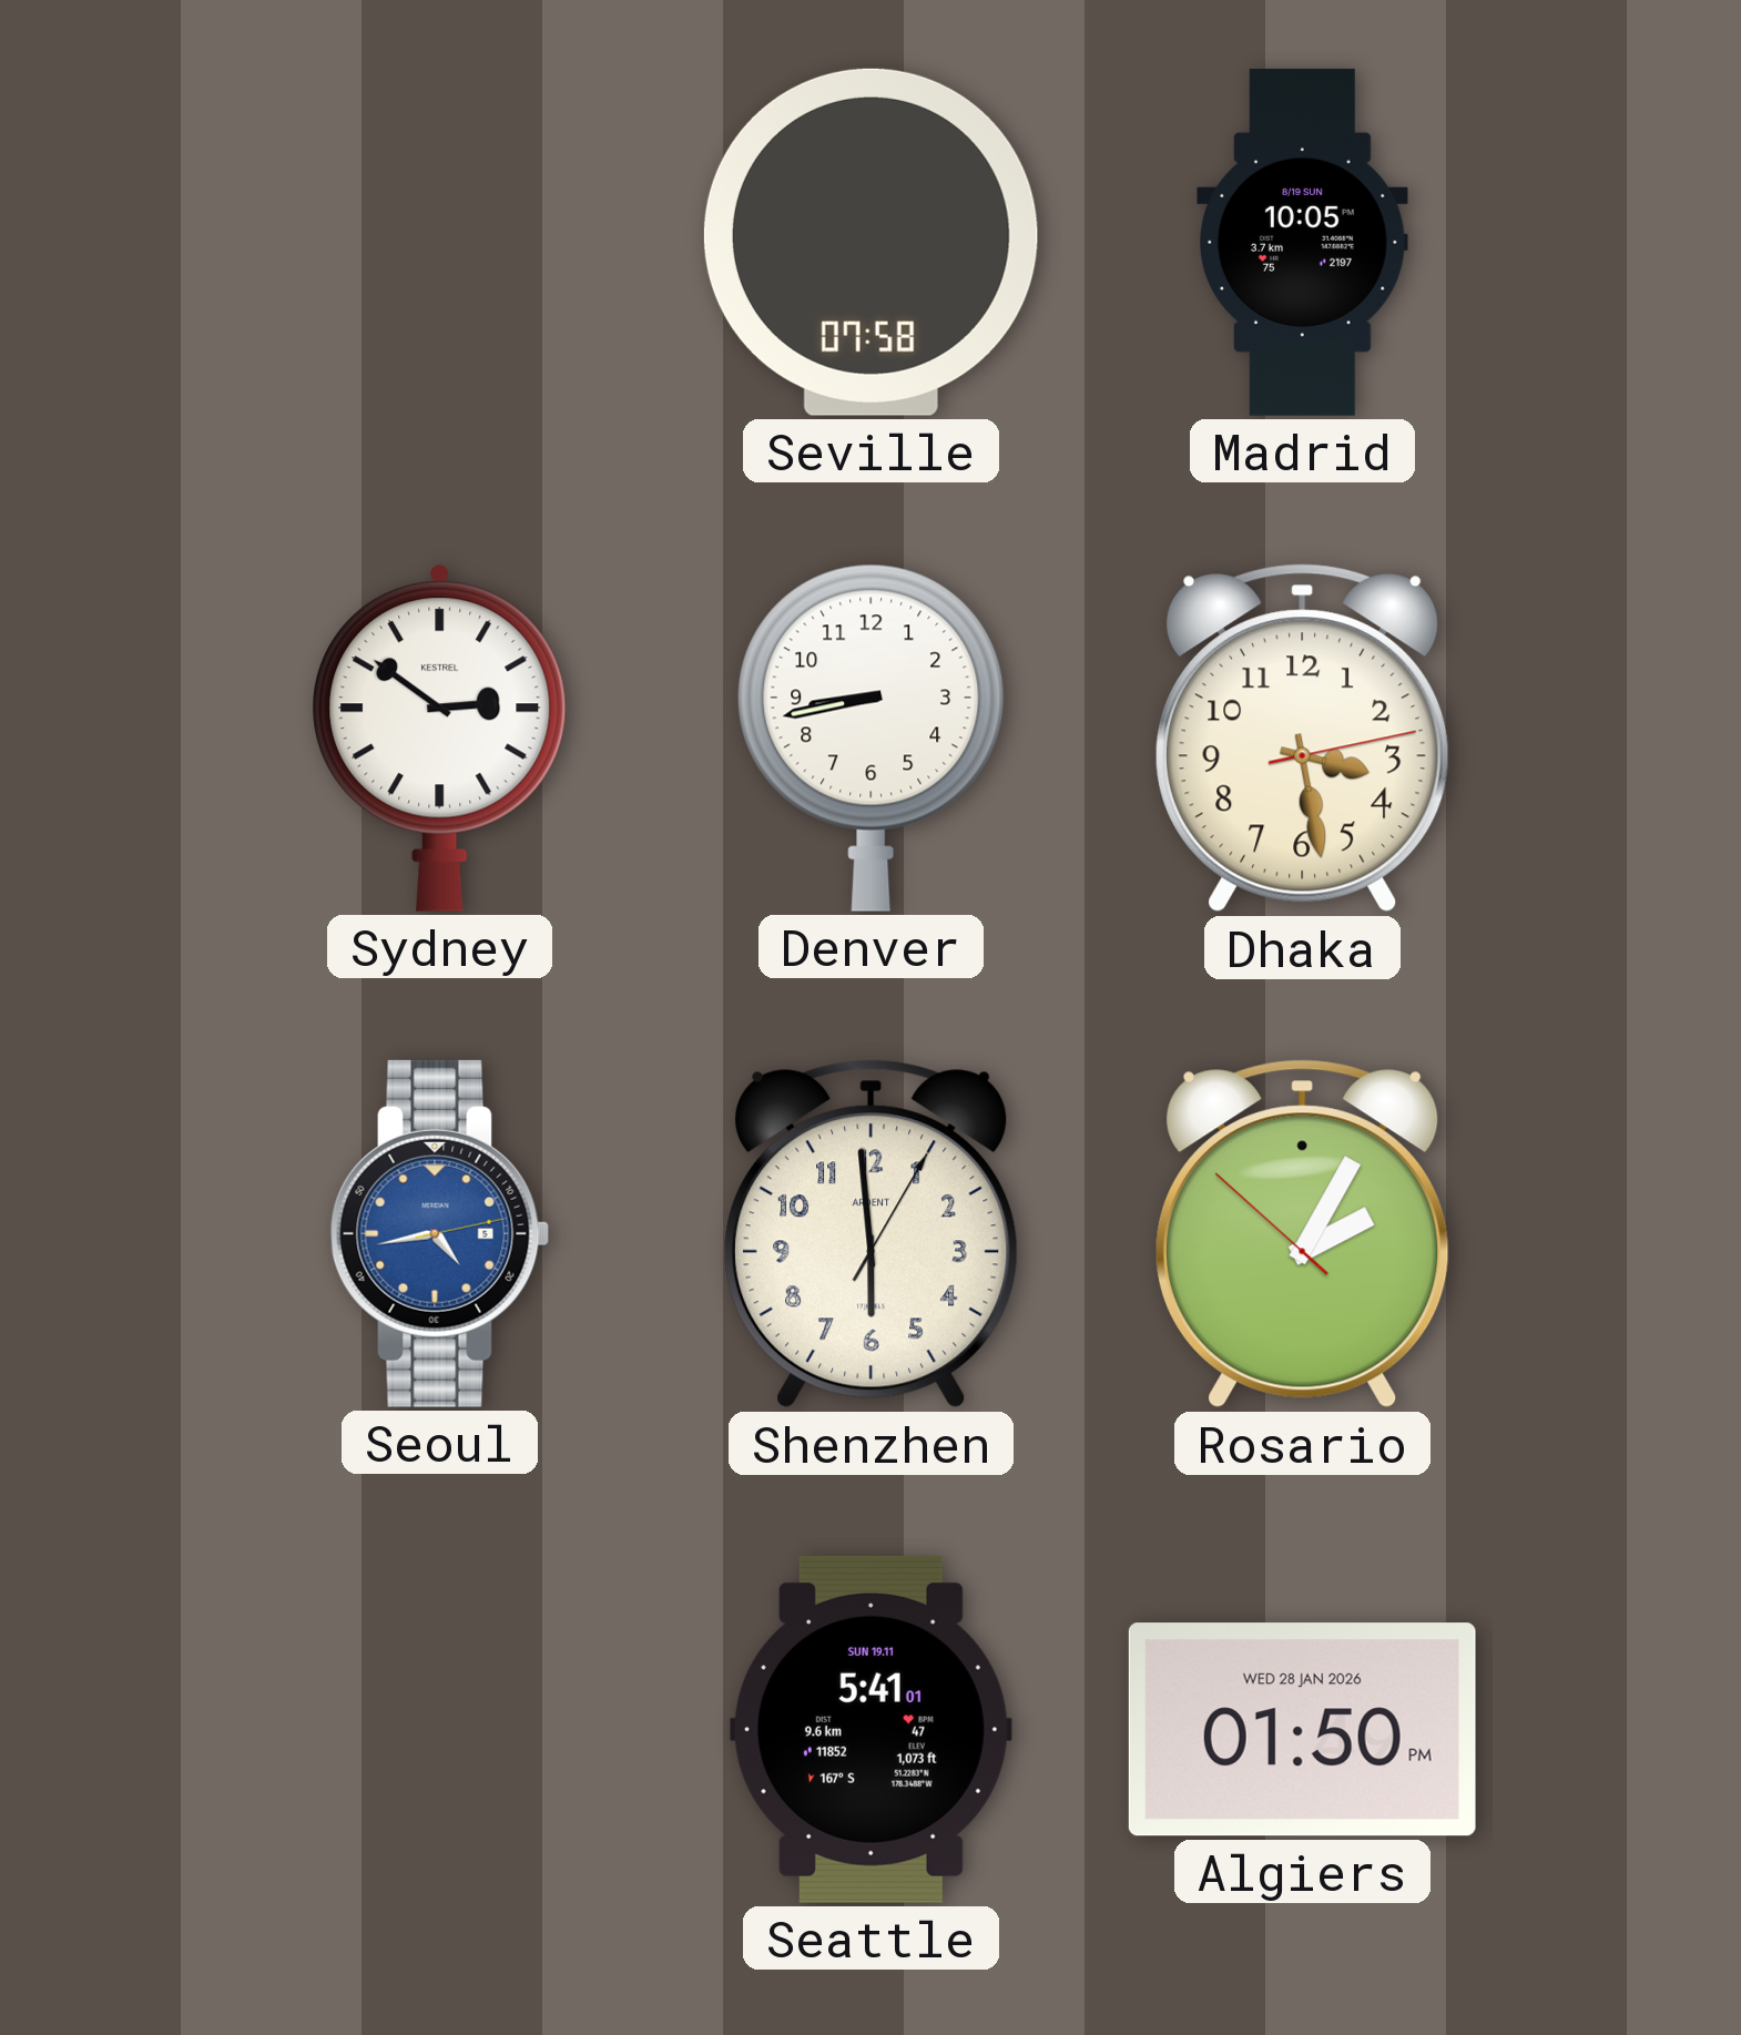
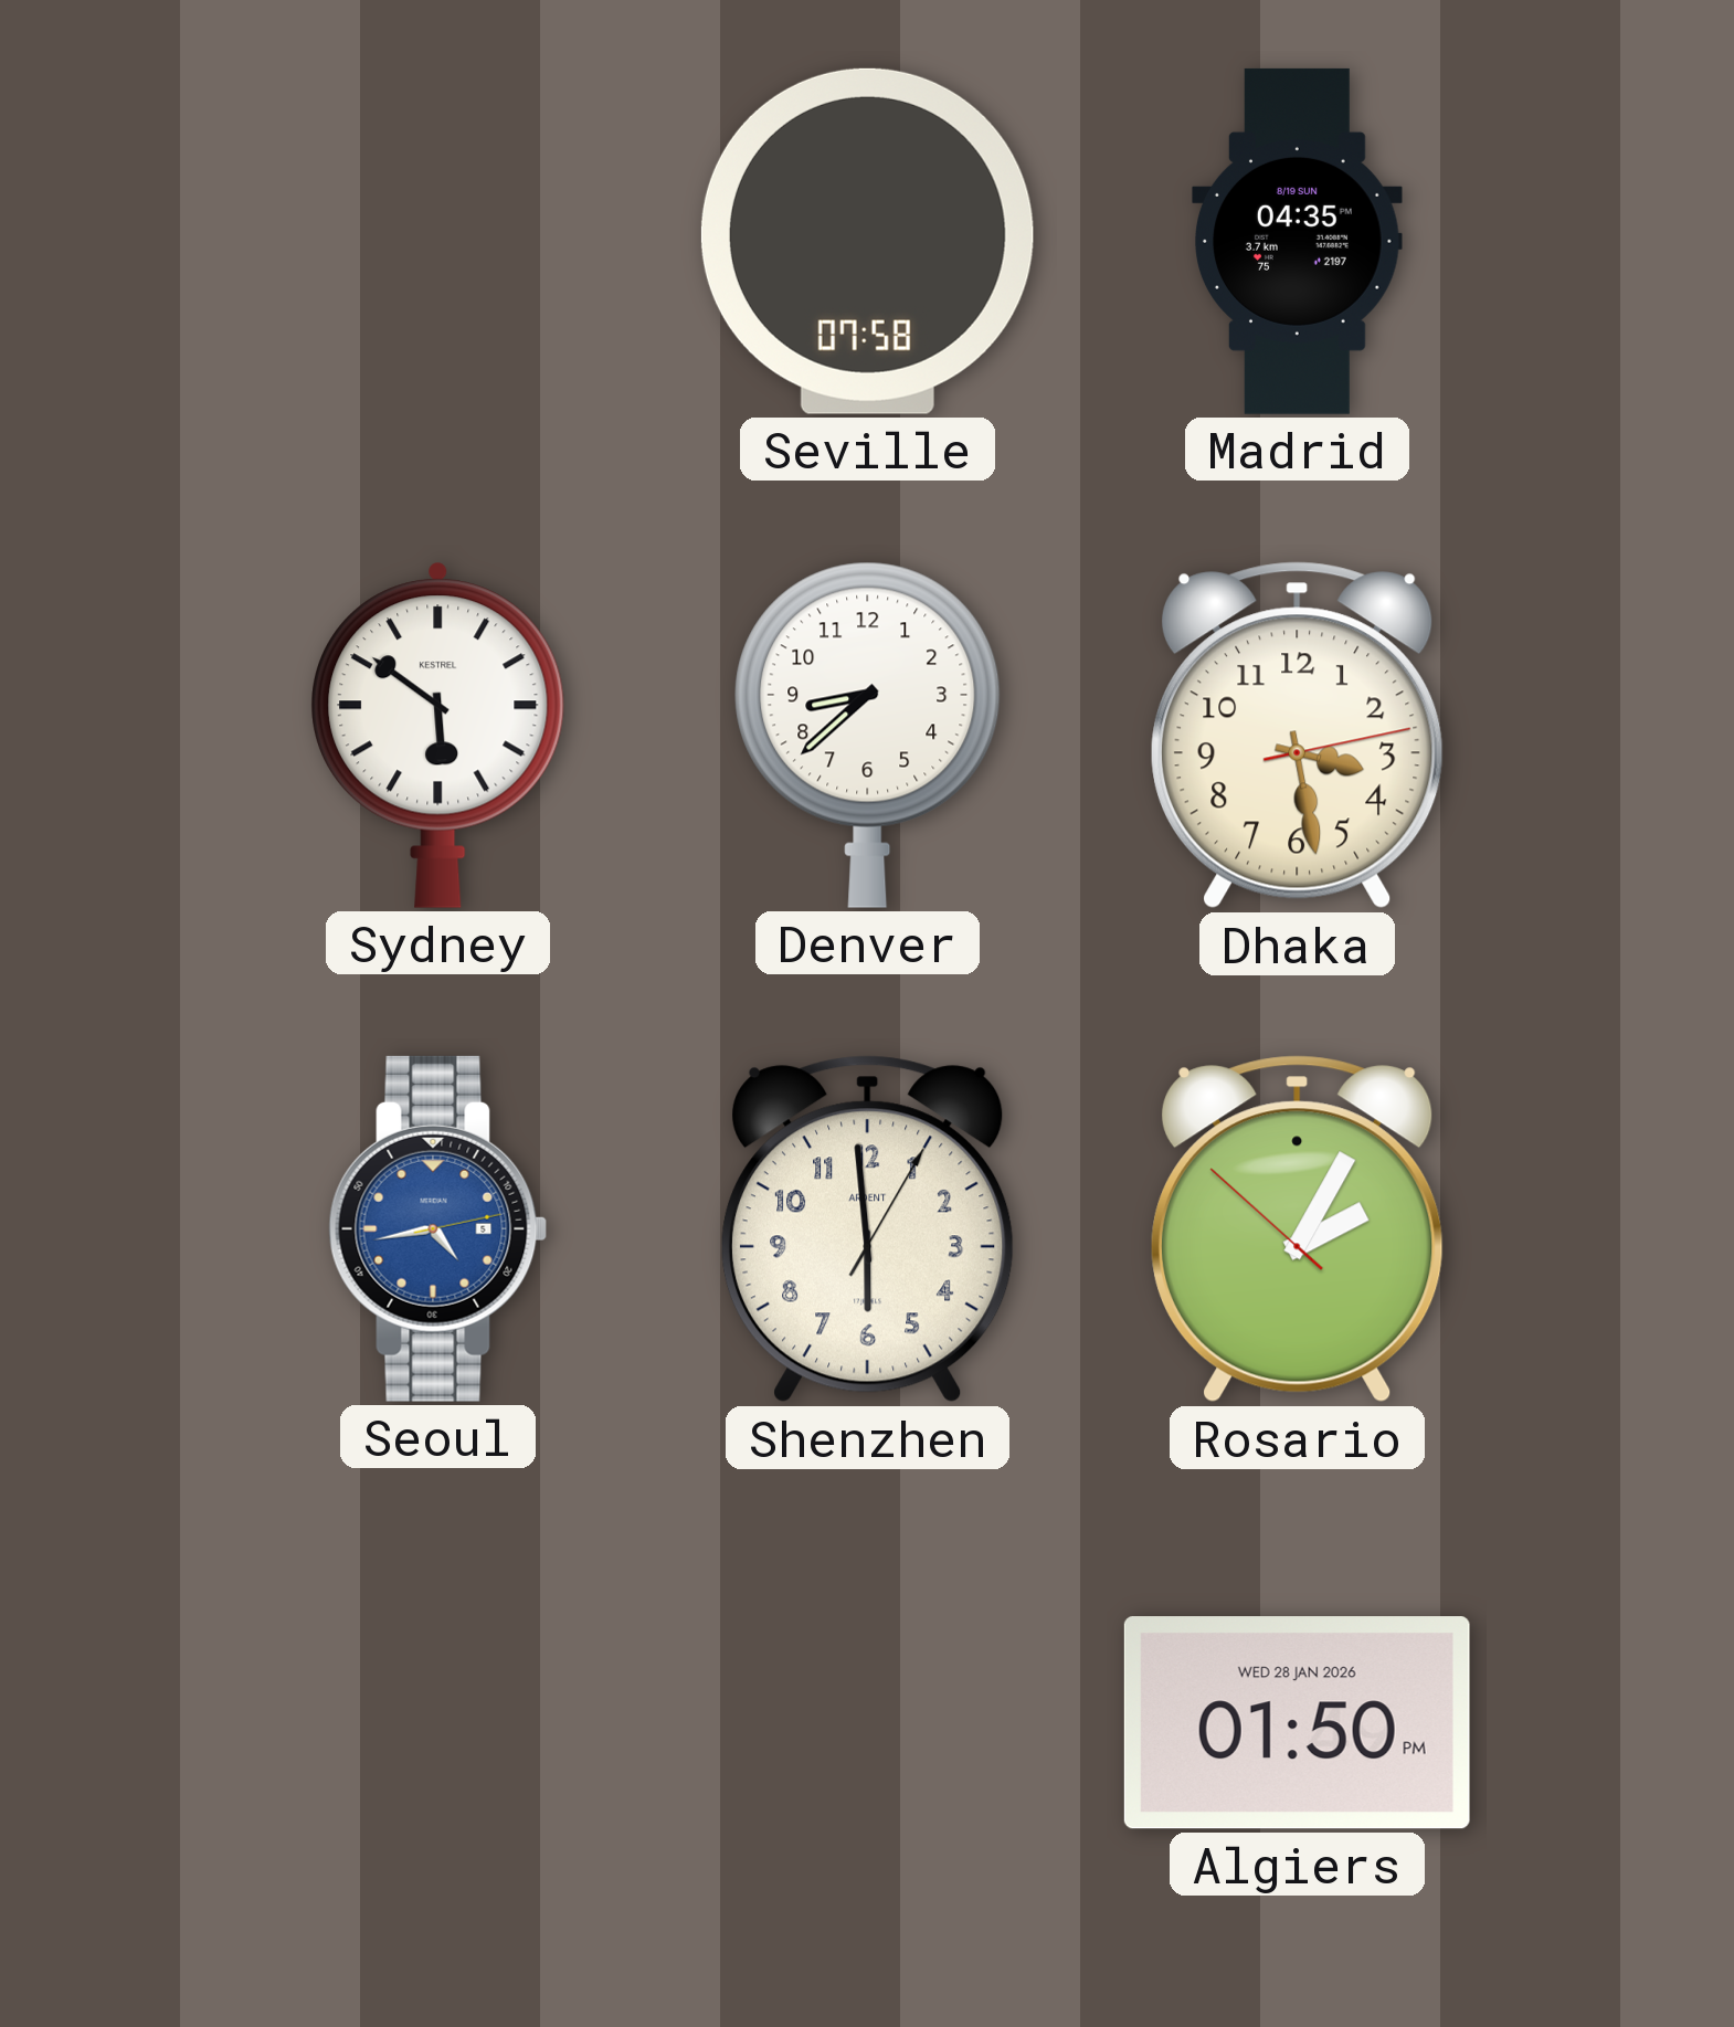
Madrid: 10:05 -> 04:35 (1298, 241)
Sydney: 2:51 -> 5:51 (438, 735)
Denver: 8:43 -> 8:38 (868, 735)
Seattle: 5:41 -> none (871, 1729)
